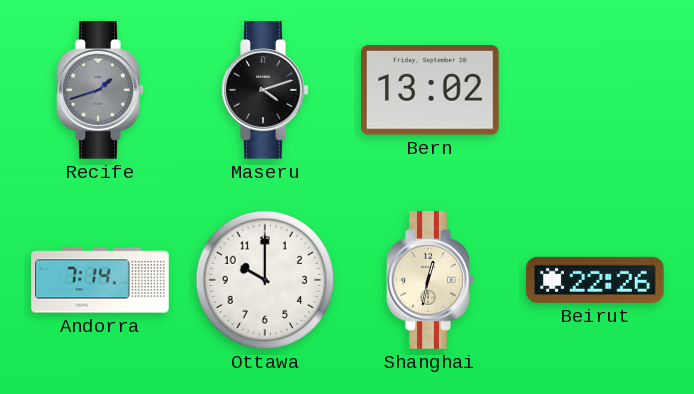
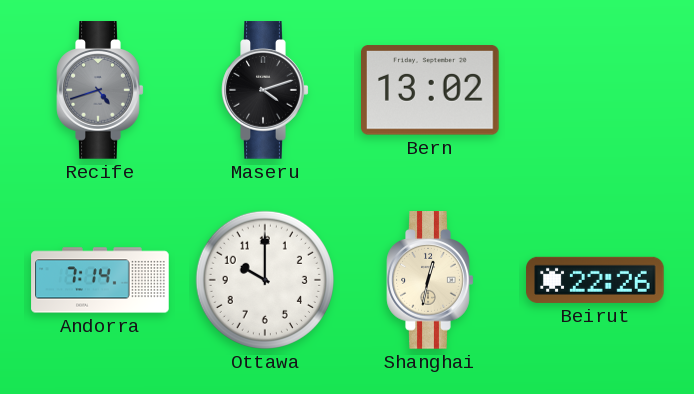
Recife: 1:42 -> 4:42 (100, 90)
